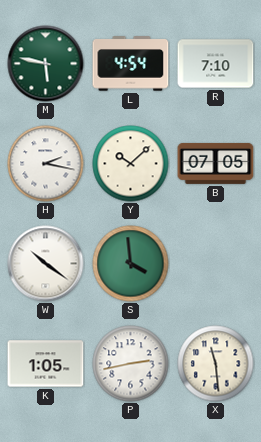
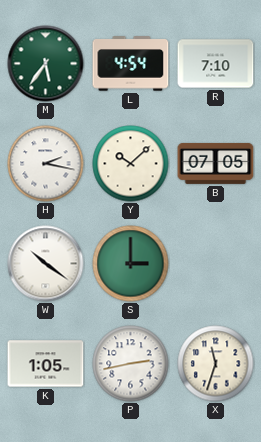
M: 5:47 -> 5:36 (46, 64)
S: 3:59 -> 3:00 (131, 264)
X: 11:29 -> 11:33 (216, 364)
